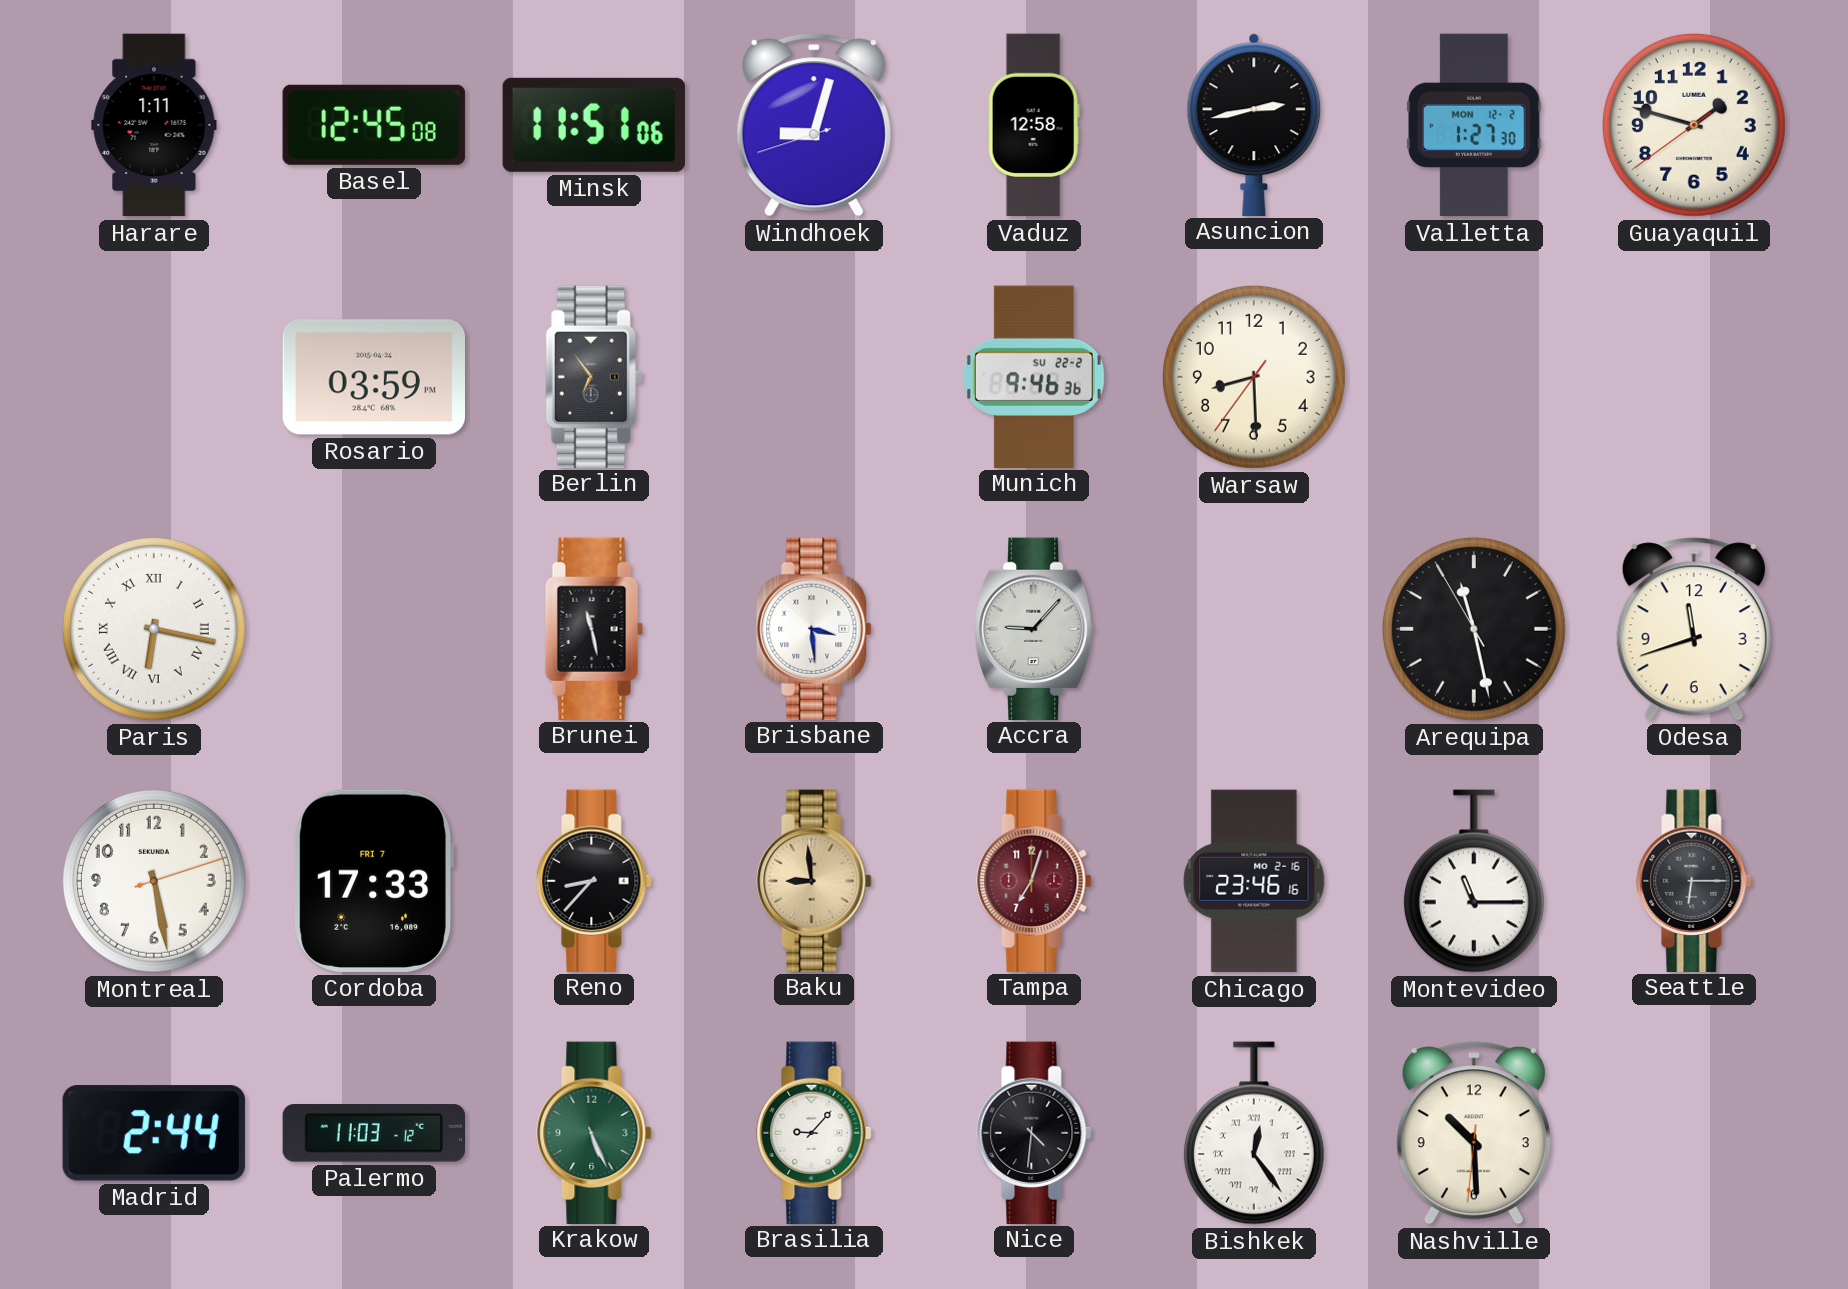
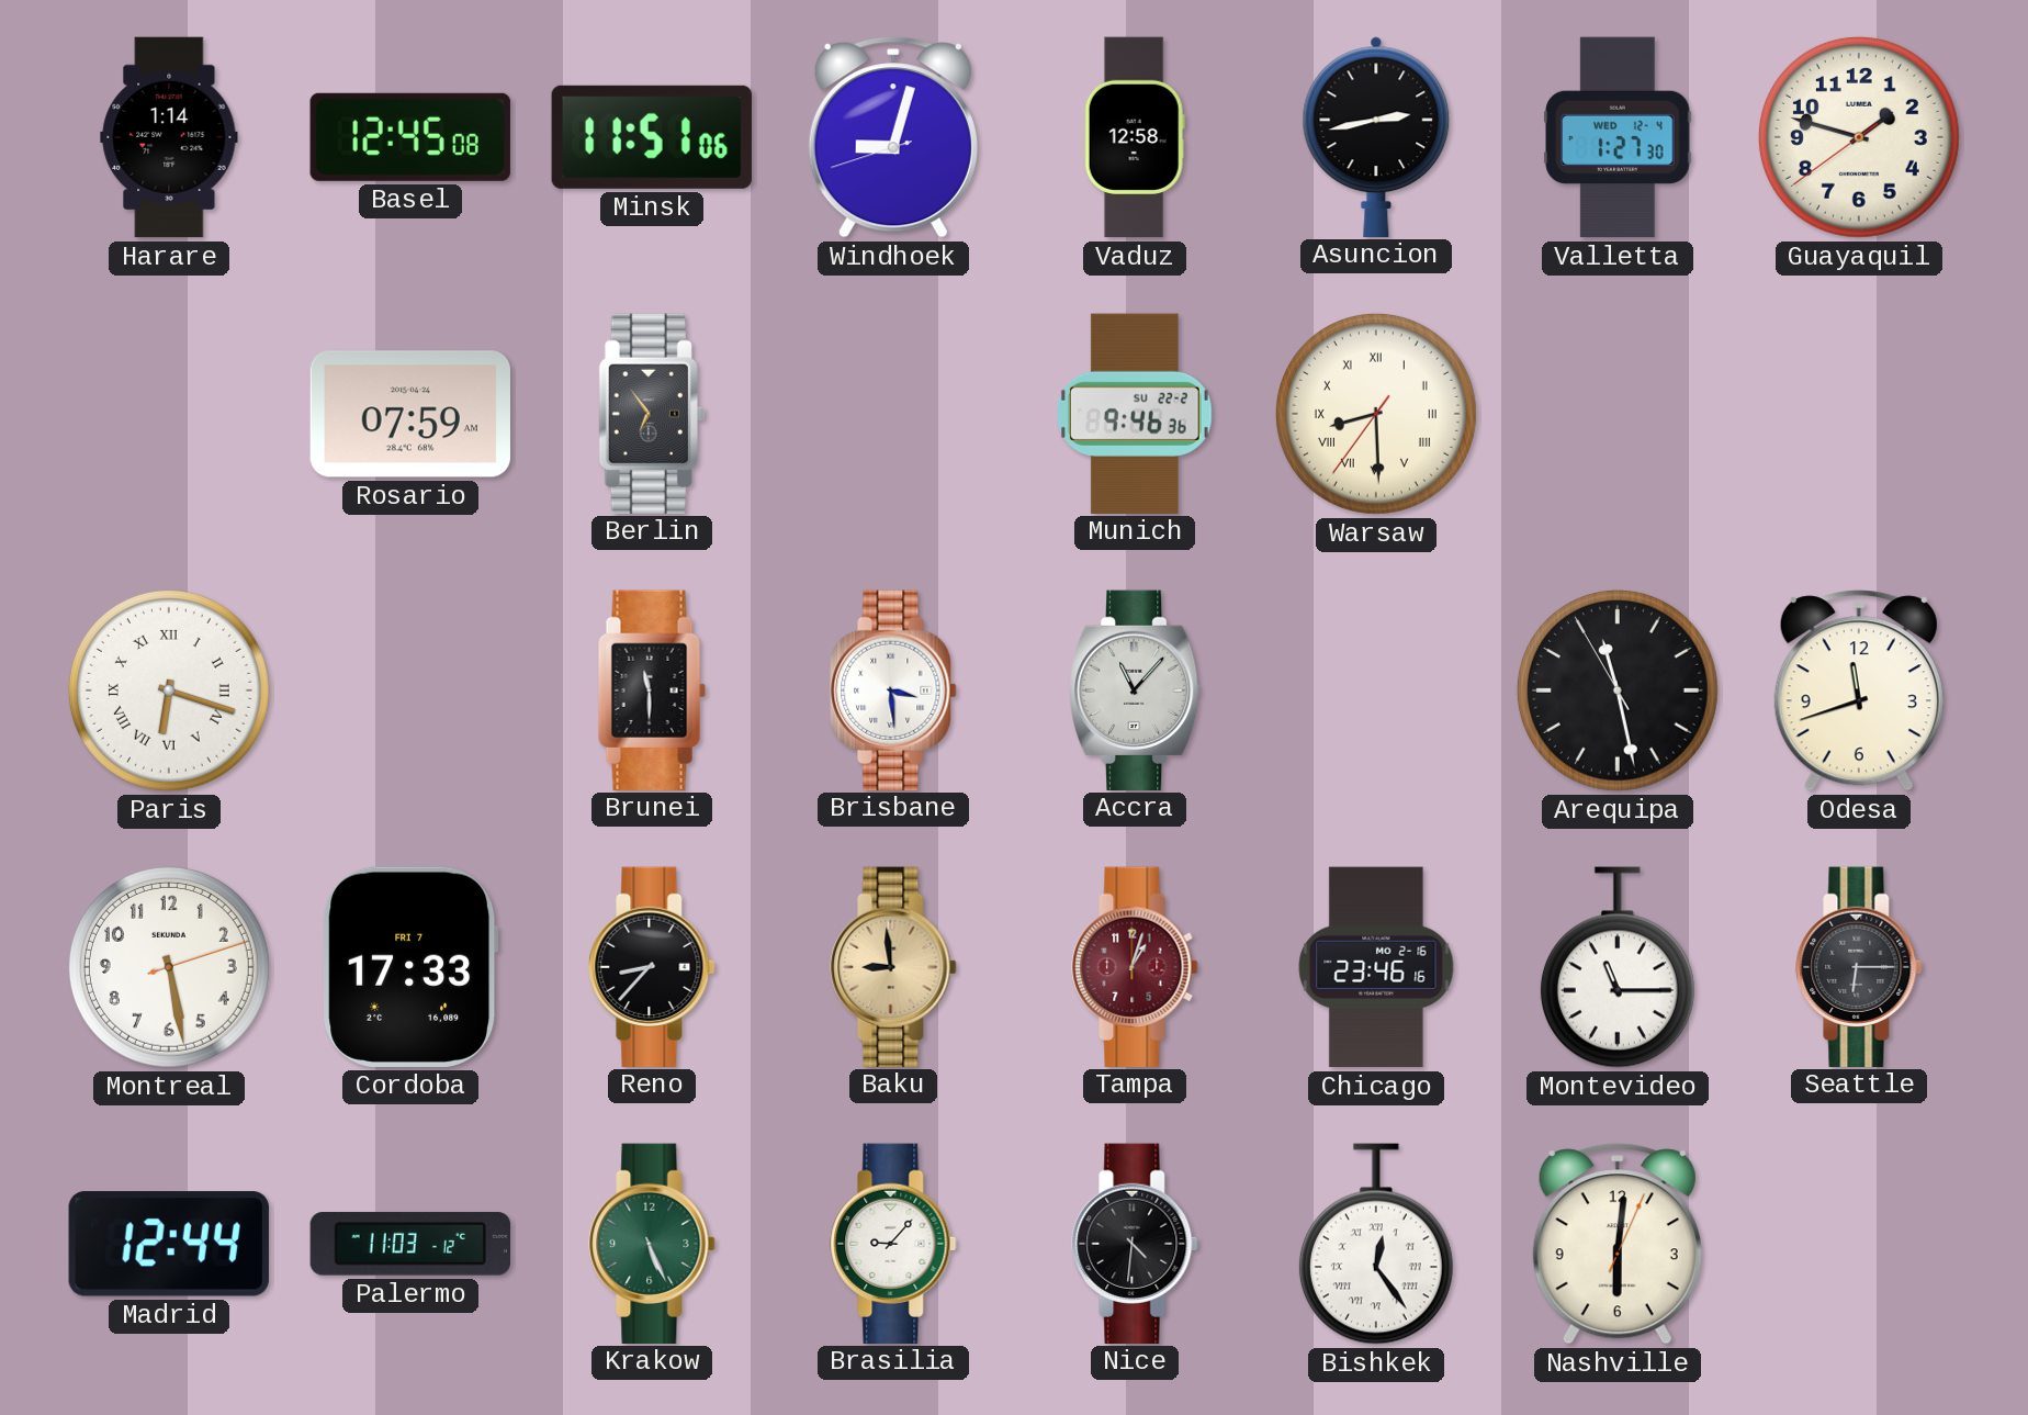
Harare: 1:11 -> 1:14 (169, 137)
Valletta date: MON 12-2 -> WED 12-4 (1618, 137)
Rosario: 03:59 -> 07:59 (409, 414)
Warsaw numerals: Arabic -> Roman (1376, 414)
Paris: 6:17 -> 6:18 (169, 690)
Brunei: 11:28 -> 11:30 (652, 689)
Accra: 9:07 -> 11:07 (1136, 689)
Tampa: 7:03 -> 1:03 (1135, 966)
Madrid: 2:44 -> 12:44 (169, 1244)
Nashville: 10:29 -> 6:01 (1618, 1244)
